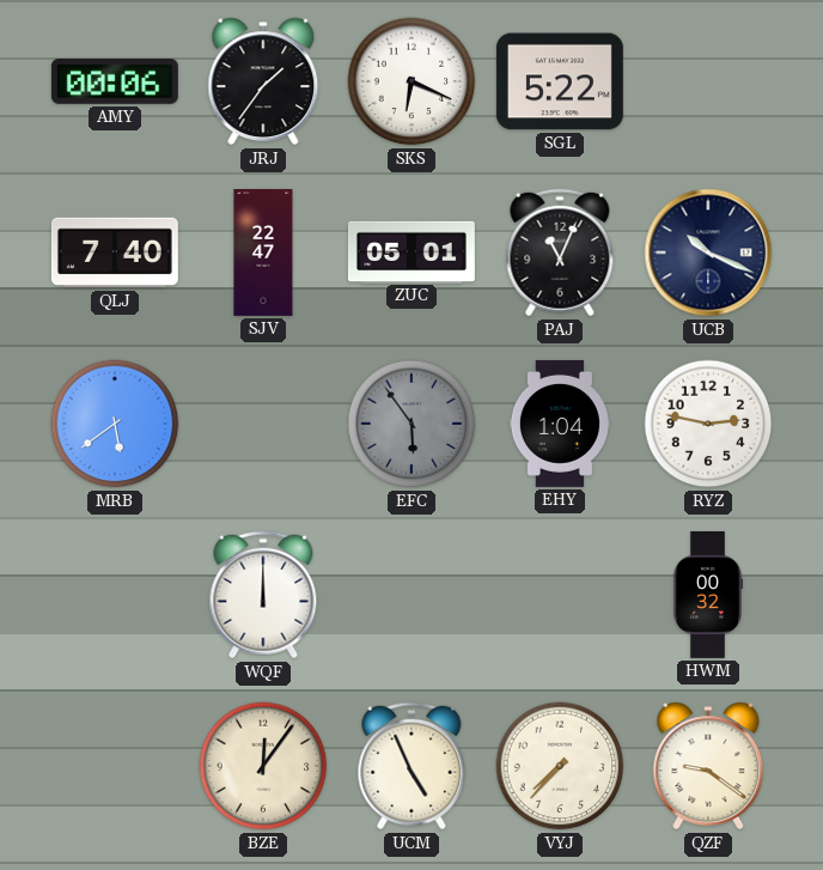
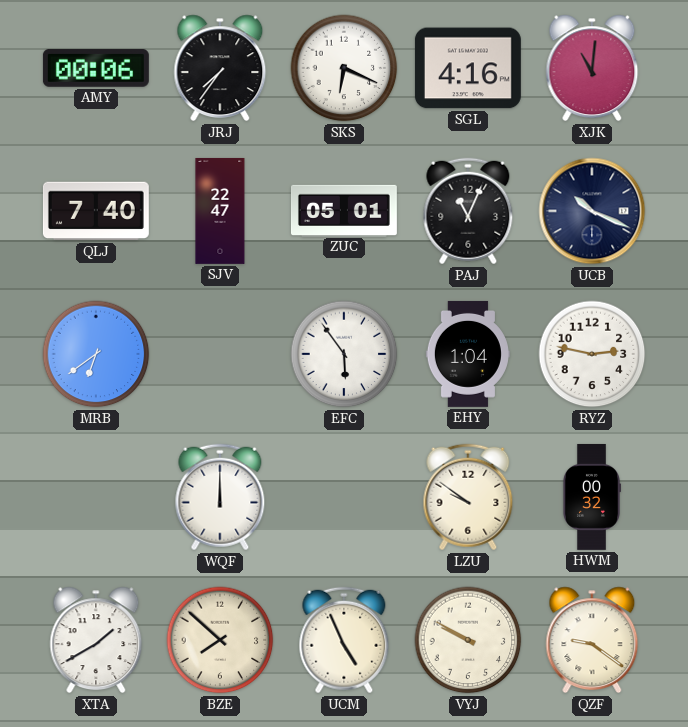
JRJ: 1:36 -> 7:36 (220, 68)
SGL: 5:22 -> 4:16 (468, 68)
XJK: none -> 11:01 (592, 68)
MRB: 5:39 -> 6:39 (96, 354)
EFC dial: grey -> white (344, 354)
LZU: none -> 9:51 (468, 497)
XTA: none -> 1:40 (96, 640)
BZE: 12:06 -> 7:52 (220, 640)
VYJ: 7:37 -> 9:50 (468, 640)
